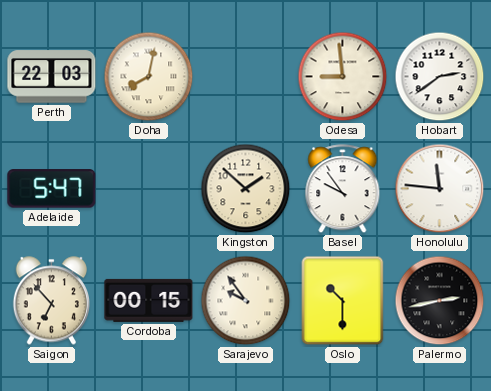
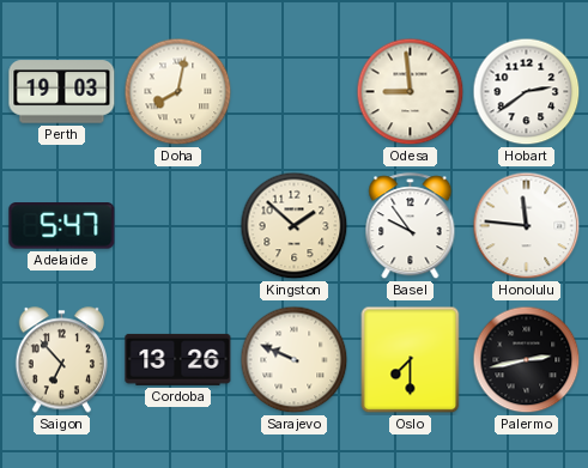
Perth: 22:03 -> 19:03 (62, 92)
Cordoba: 00:15 -> 13:26 (178, 359)
Sarajevo: 9:54 -> 9:49 (295, 360)
Oslo: 10:30 -> 7:30 (411, 360)
